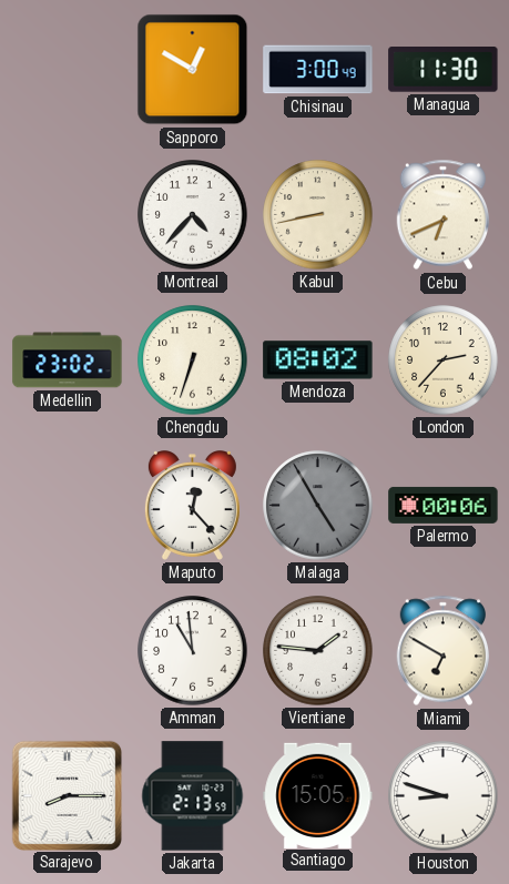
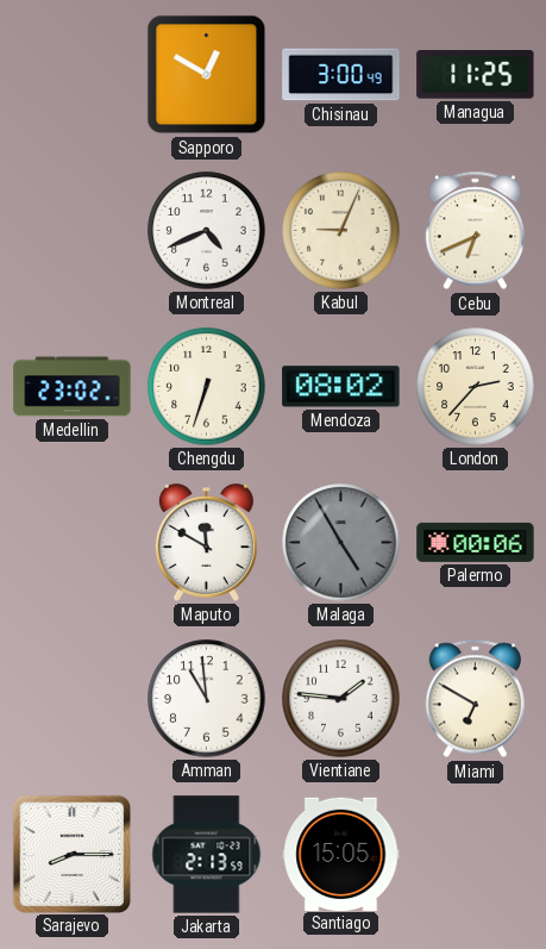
Managua: 11:30 -> 11:25 (476, 75)
Montreal: 4:37 -> 4:41 (207, 231)
Kabul: 8:43 -> 9:04 (341, 231)
Maputo: 12:23 -> 11:50 (206, 543)
Houston: 8:48 -> none (444, 796)
